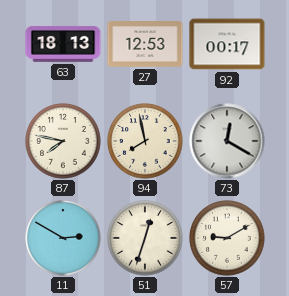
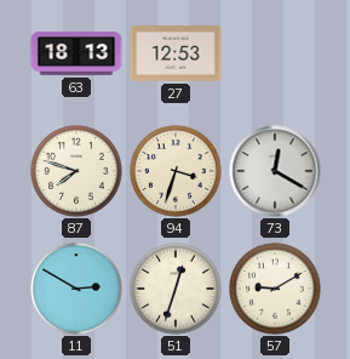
92: 00:17 -> none (227, 44)
87: 7:47 -> 7:48 (76, 171)
94: 7:58 -> 3:33 (176, 171)
